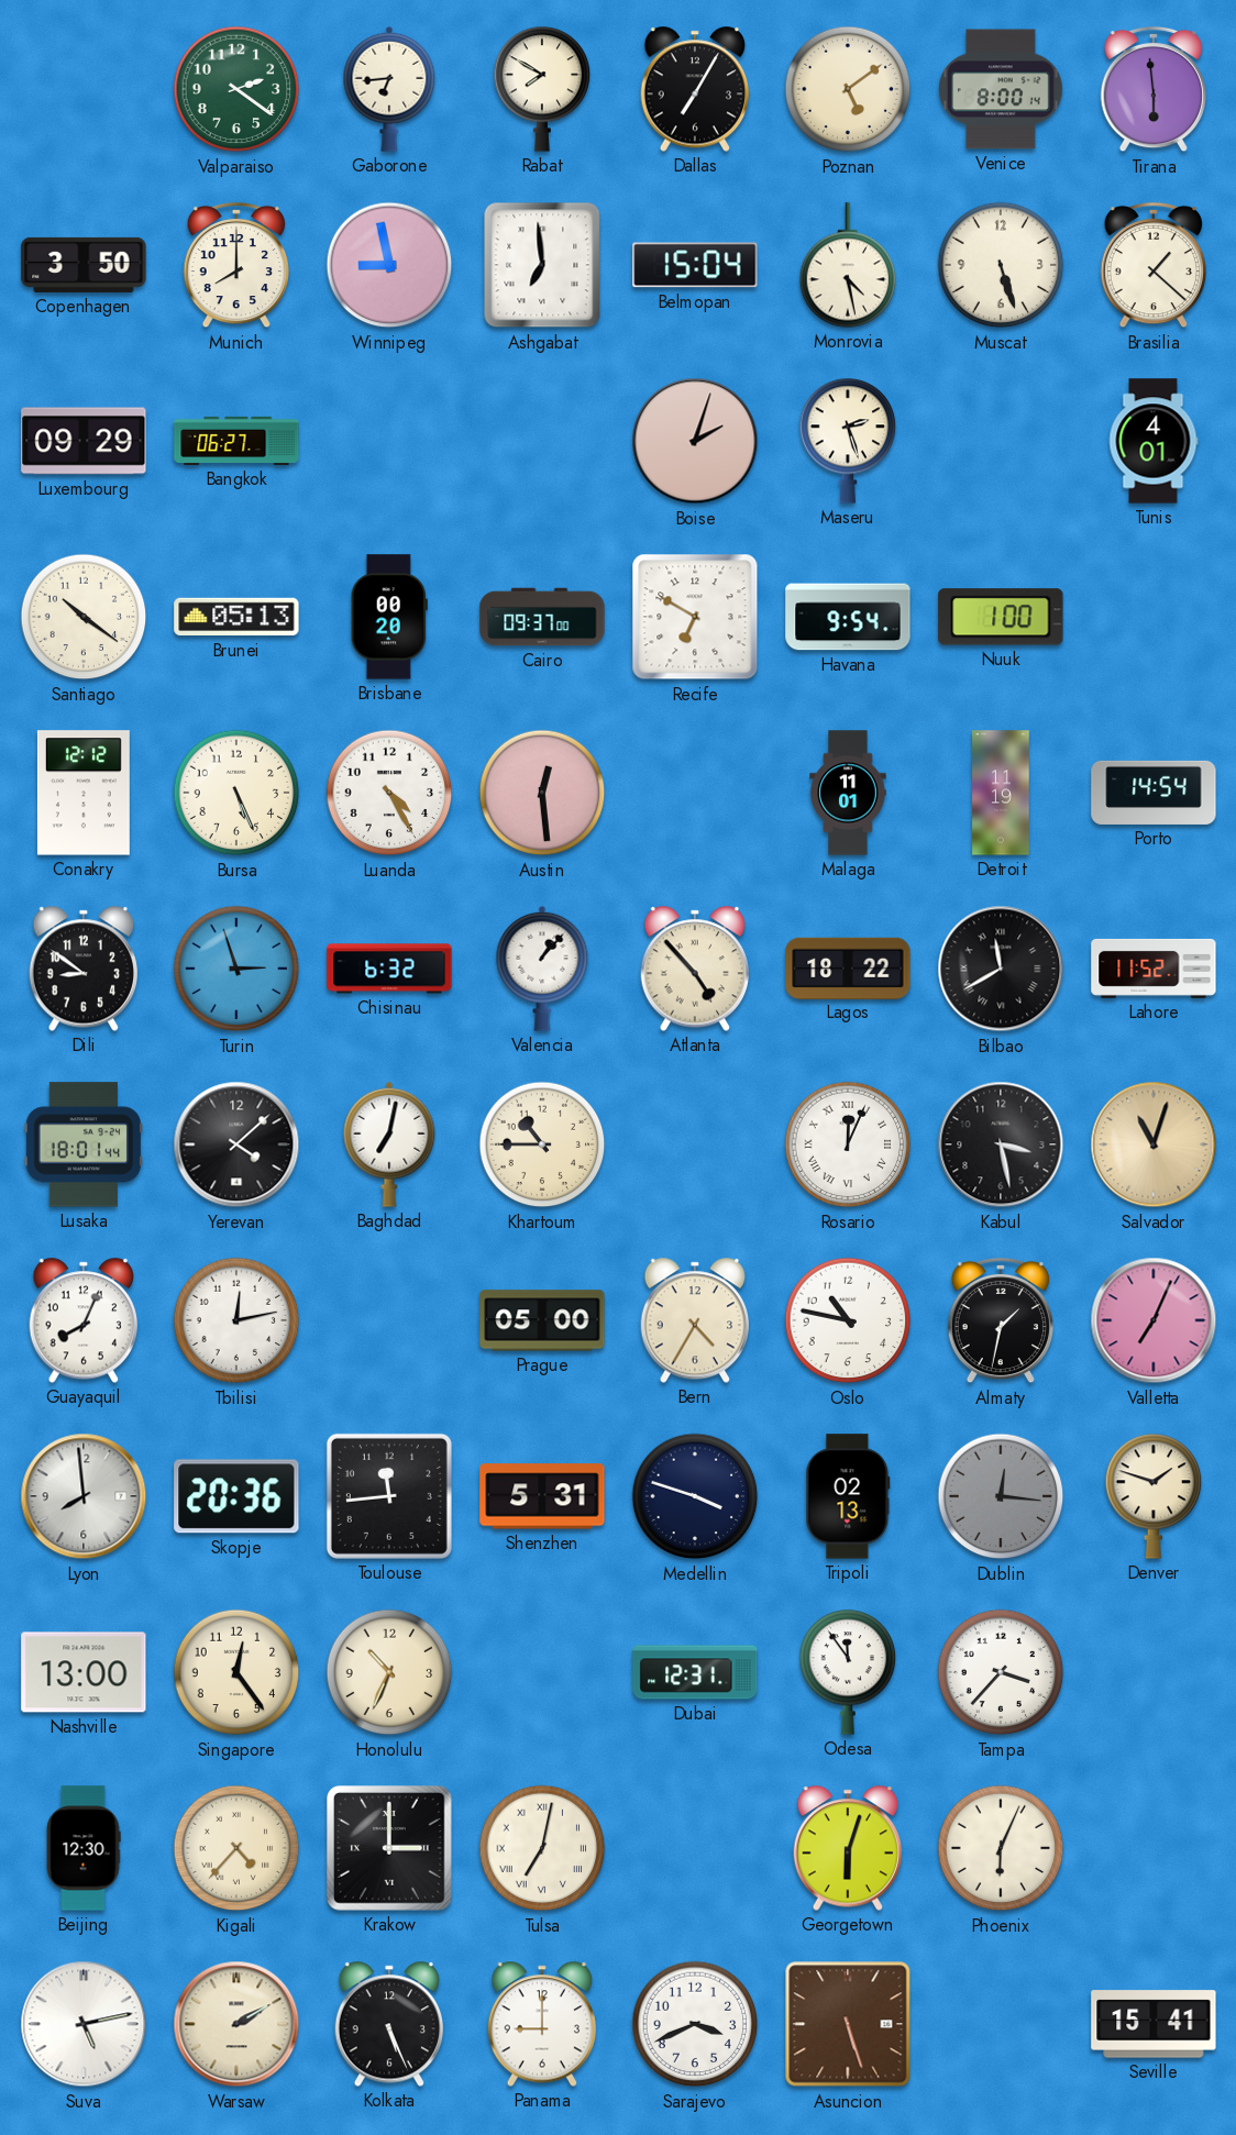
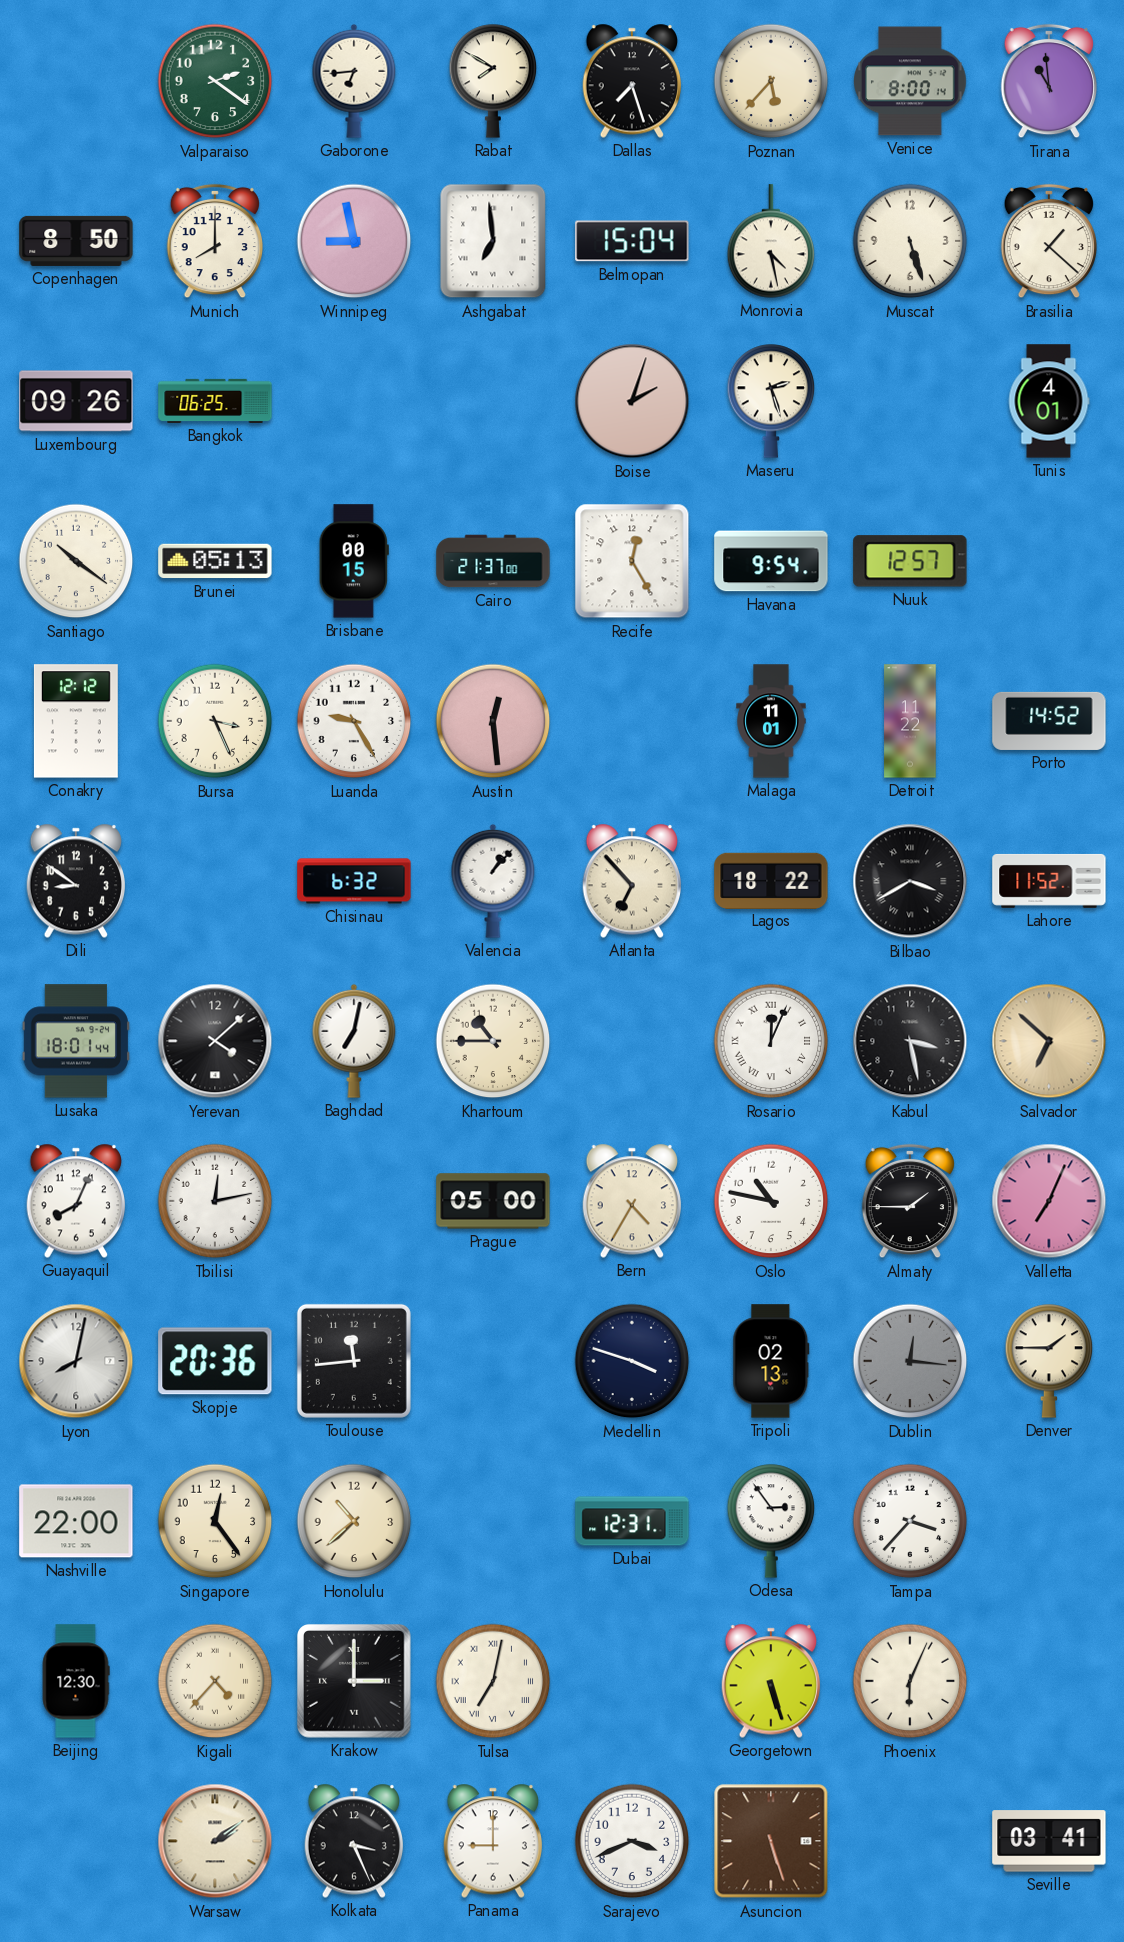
Dallas: 7:05 -> 7:27 (632, 81)
Poznan: 5:09 -> 5:37 (771, 81)
Tirana: 5:59 -> 10:59 (1048, 81)
Copenhagen: 3:50 -> 8:50 (76, 241)
Luxembourg: 09:29 -> 09:26 (76, 401)
Bangkok: 06:27 -> 06:25 (215, 401)
Brisbane: 00:20 -> 00:15 (354, 561)
Cairo: 09:37 -> 21:37 (493, 561)
Recife: 6:50 -> 12:25 (632, 561)
Nuuk: 1:00 -> 12:57 (910, 561)
Bursa: 5:26 -> 3:26 (215, 721)
Luanda: 4:25 -> 9:25 (354, 721)
Detroit: 11:19 -> 11:22 (910, 721)
Porto: 14:54 -> 14:52 (1049, 721)
Turin: 2:57 -> none (236, 969)
Atlanta: 4:53 -> 6:53 (632, 881)
Bilbao: 11:40 -> 3:40 (910, 881)
Salvador: 11:03 -> 6:52 (1049, 1041)
Almaty: 1:32 -> 1:45 (909, 1201)
Lyon: 7:59 -> 8:02 (76, 1361)
Shenzhen: 5:31 -> none (542, 1496)
Denver: 1:48 -> 1:45 (1049, 1361)
Nashville: 13:00 -> 22:00 (76, 1521)
Honolulu: 10:34 -> 10:38 (354, 1521)
Odesa: 11:54 -> 2:54 (771, 1521)
Georgetown: 6:03 -> 5:27 (771, 1681)
Suva: 5:13 -> none (84, 2024)
Warsaw: 2:10 -> 2:09 (215, 1841)
Kolkata: 5:26 -> 3:26 (354, 1841)
Seville: 15:41 -> 03:41 (1049, 1841)
